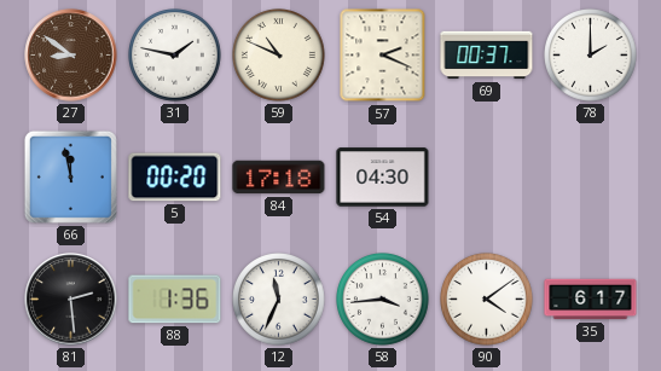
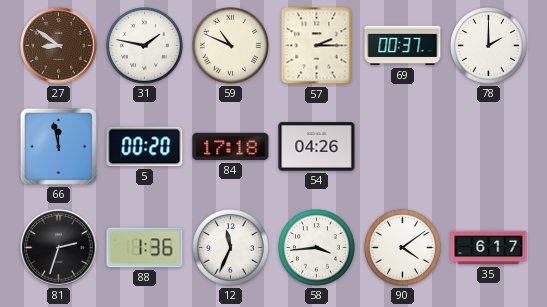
57: 2:19 -> 2:15 (317, 46)
54: 04:30 -> 04:26 (317, 147)
81: 2:29 -> 2:33 (59, 248)
